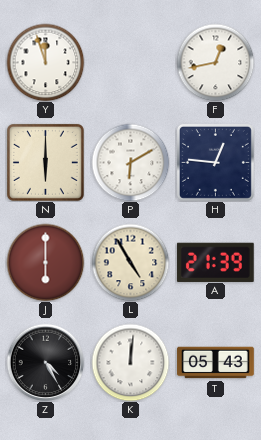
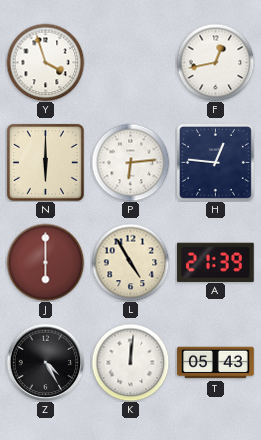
Y: 11:57 -> 3:57 (45, 62)
P: 6:10 -> 6:14 (130, 162)
